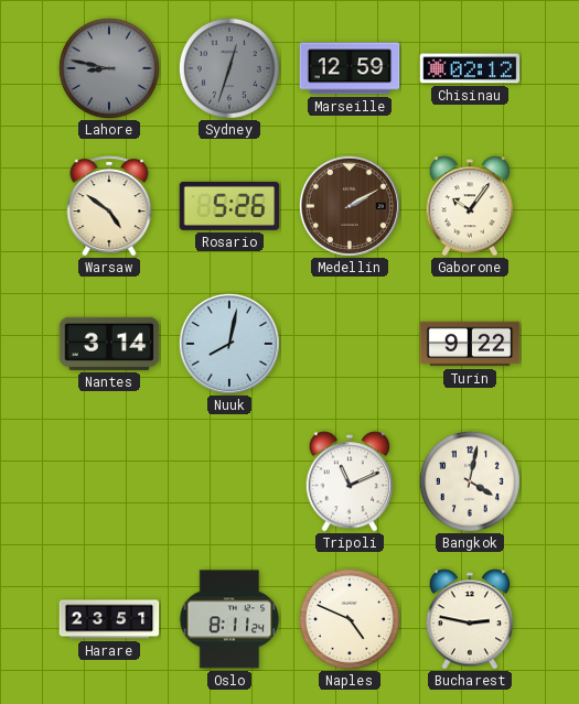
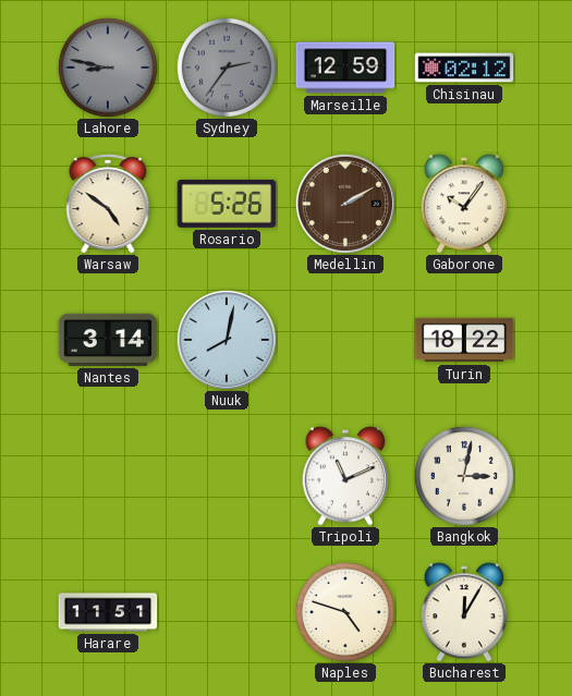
Sydney: 12:33 -> 2:36 (227, 68)
Turin: 9:22 -> 18:22 (464, 340)
Bangkok: 4:02 -> 3:02 (464, 476)
Harare: 23:51 -> 11:51 (108, 612)
Oslo: 8:11 -> none (229, 619)
Naples: 4:49 -> 4:48 (345, 612)
Bucharest: 2:47 -> 12:05 (463, 612)
